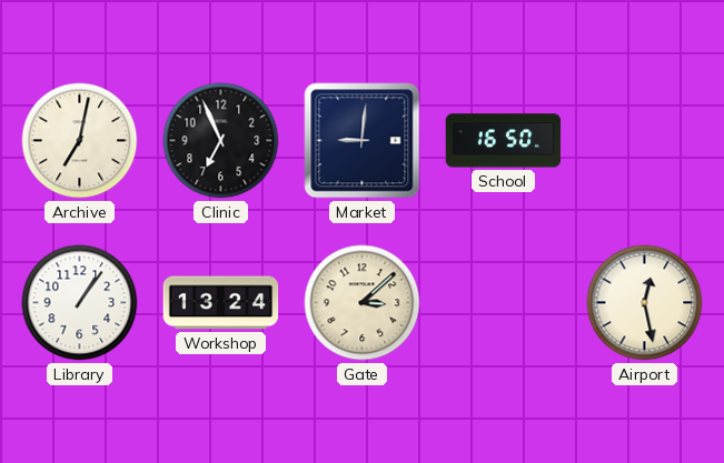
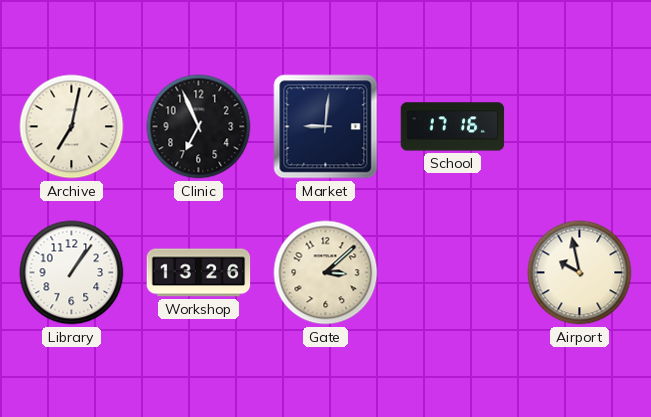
School: 16:50 -> 17:16 (453, 127)
Workshop: 13:24 -> 13:26 (199, 273)
Airport: 12:28 -> 9:58 (580, 273)
